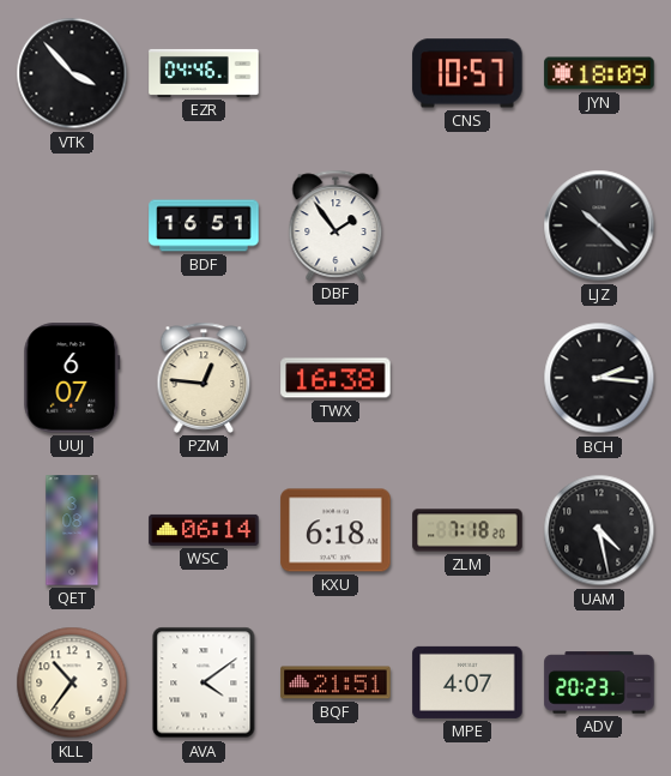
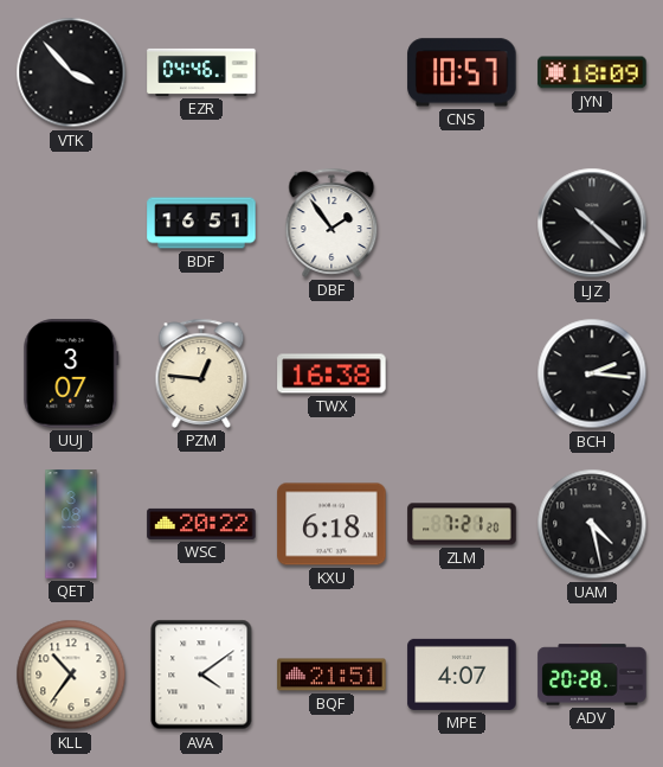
UUJ: 6:07 -> 3:07 (71, 373)
WSC: 06:14 -> 20:22 (201, 524)
ZLM: 7:18 -> 7:21 (462, 524)
ADV: 20:23 -> 20:28 (592, 675)
